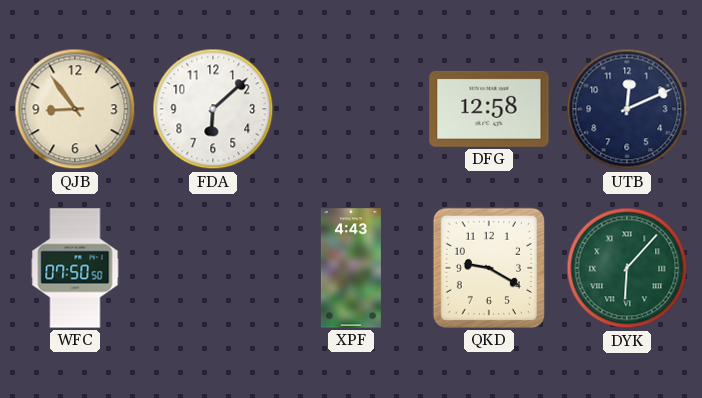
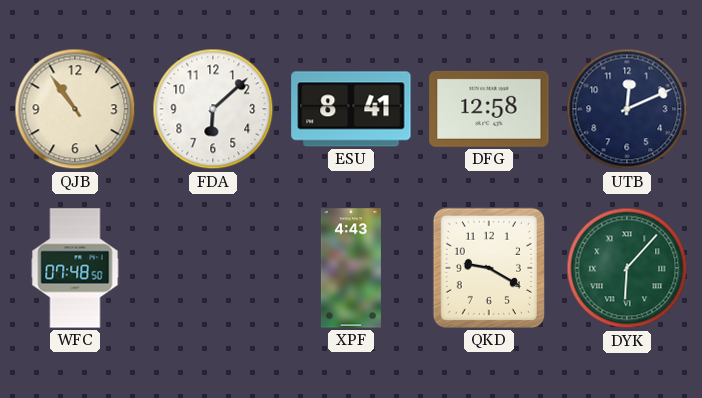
QJB: 8:54 -> 10:54 (75, 109)
ESU: none -> 8:41 (351, 109)
WFC: 07:50 -> 07:48 (75, 268)
